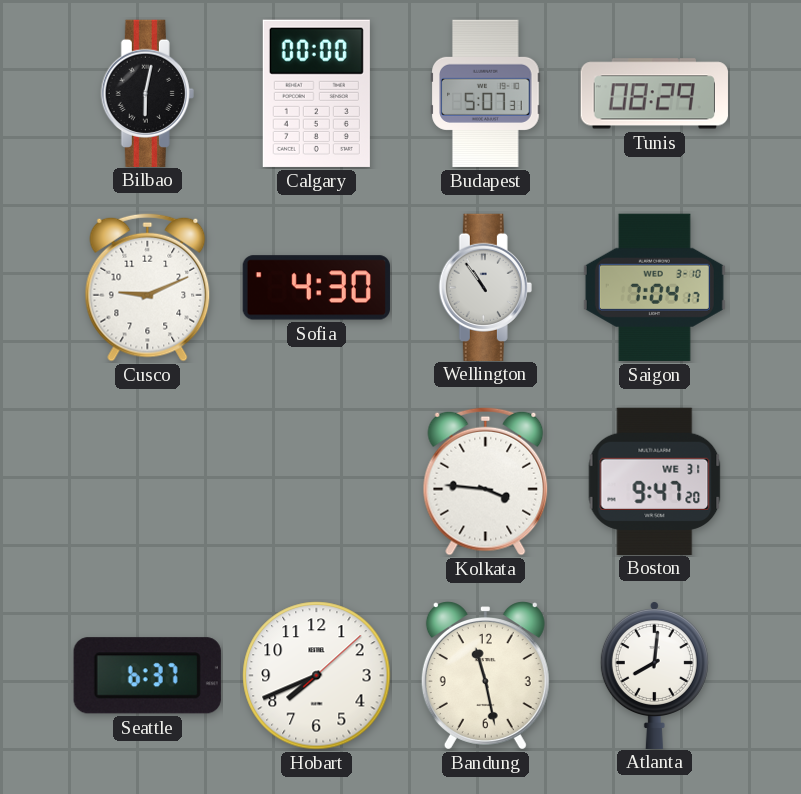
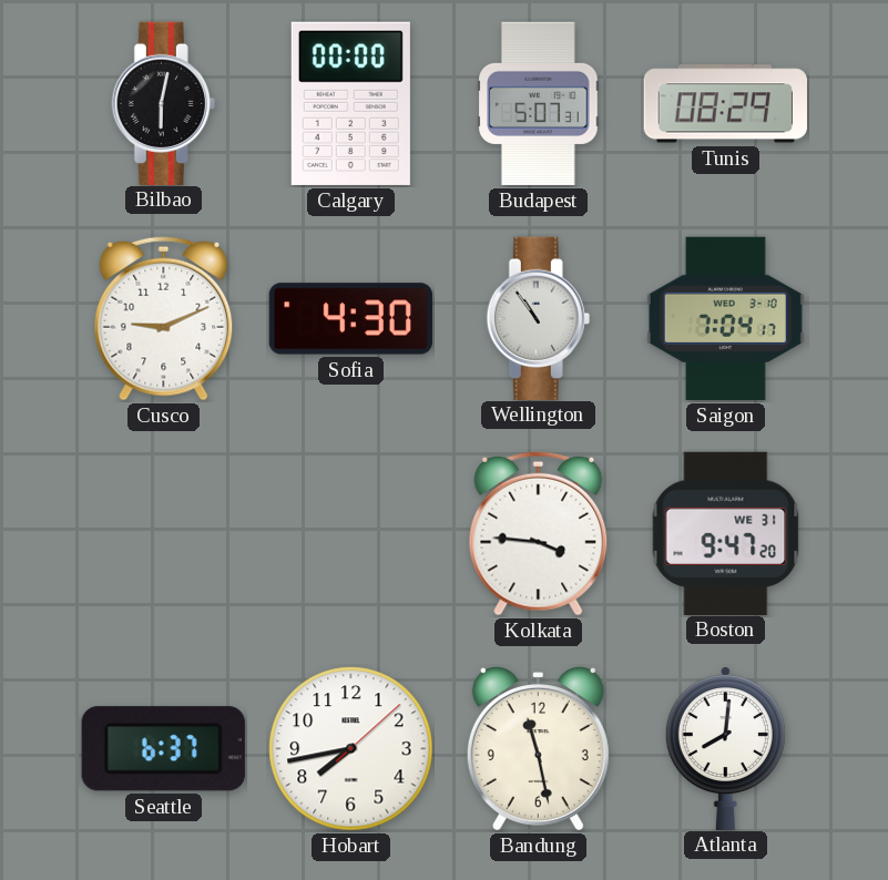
Hobart: 7:41 -> 7:43 (351, 749)
